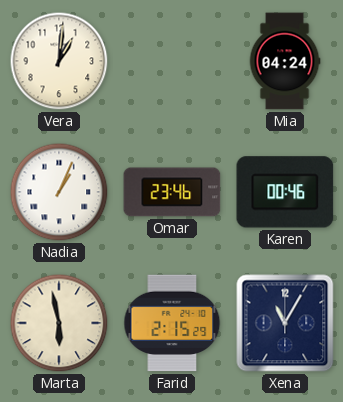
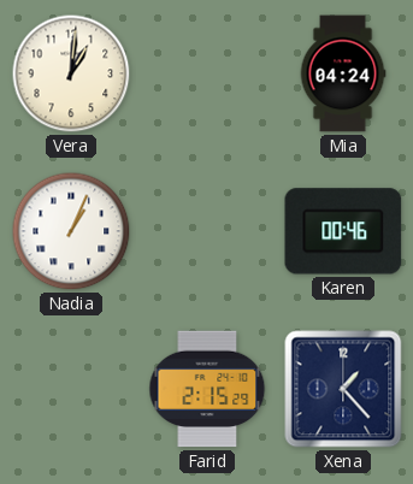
Omar: 23:46 -> none (172, 192)
Marta: 5:58 -> none (59, 323)
Xena: 11:05 -> 1:23 (343, 389)
